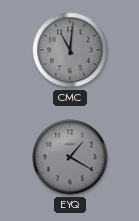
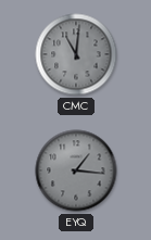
EYQ: 1:20 -> 1:16 (76, 170)
